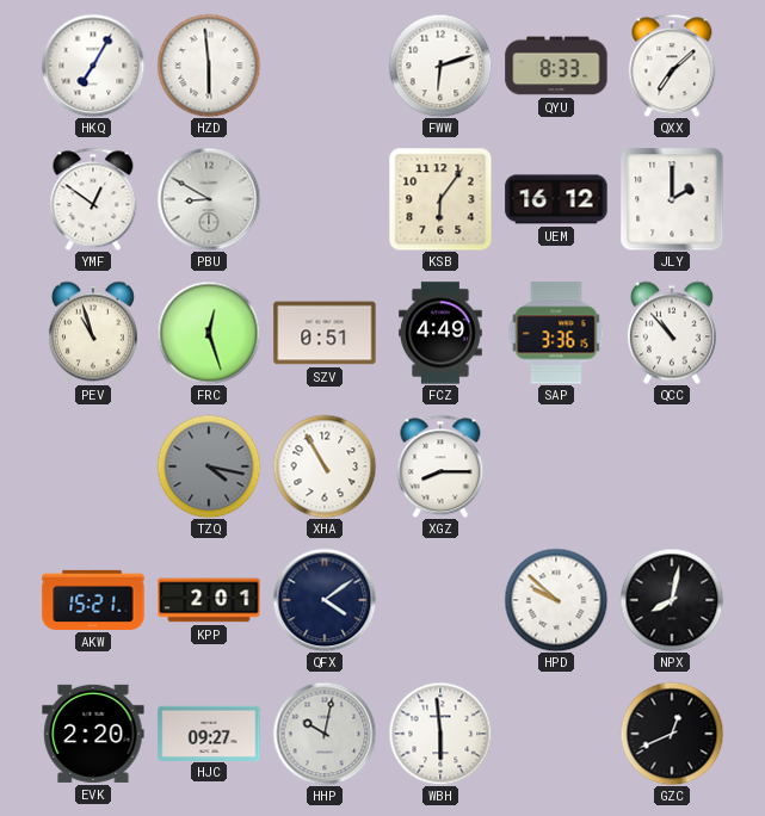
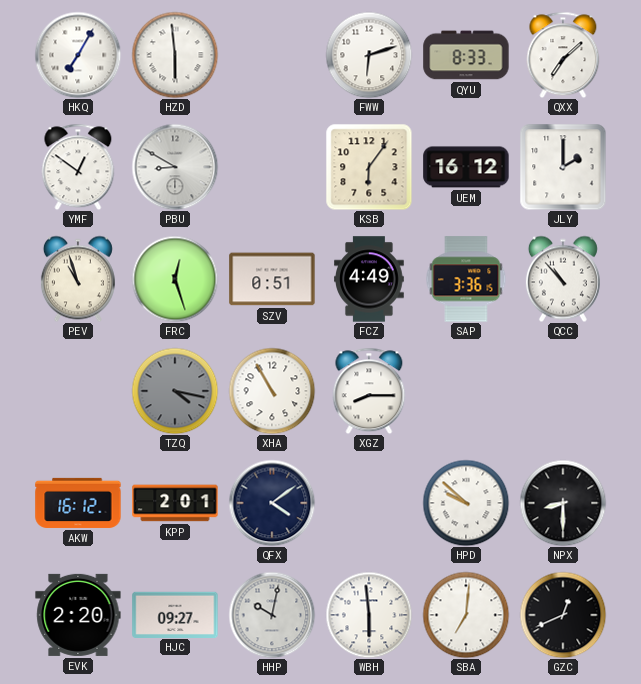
AKW: 15:21 -> 16:12 (78, 503)
NPX: 8:02 -> 8:30 (563, 503)
SBA: none -> 7:01 (466, 615)
